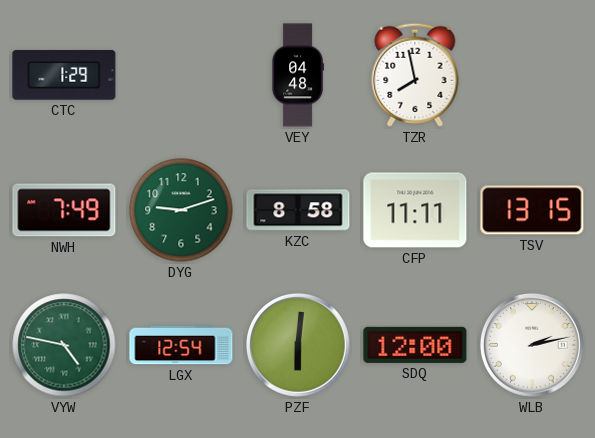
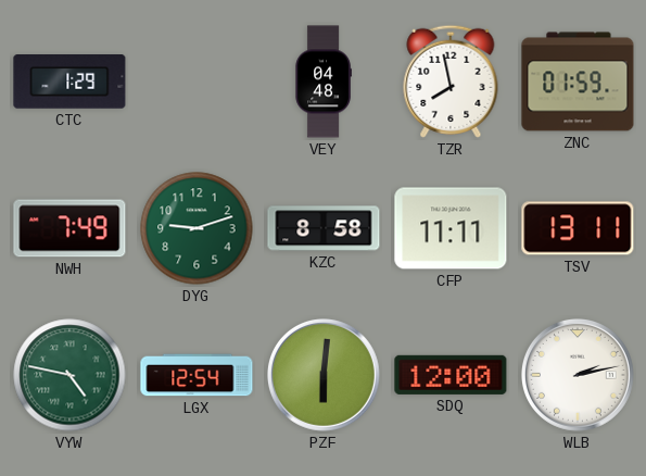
ZNC: none -> 01:59 (578, 82)
TSV: 13:15 -> 13:11 (578, 228)
